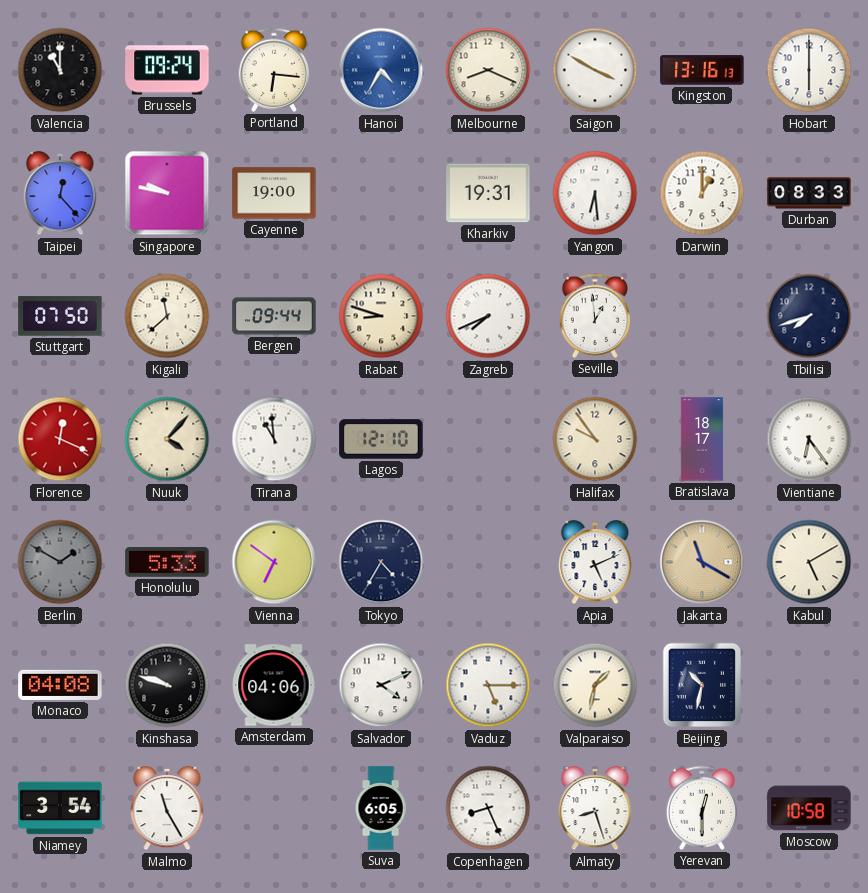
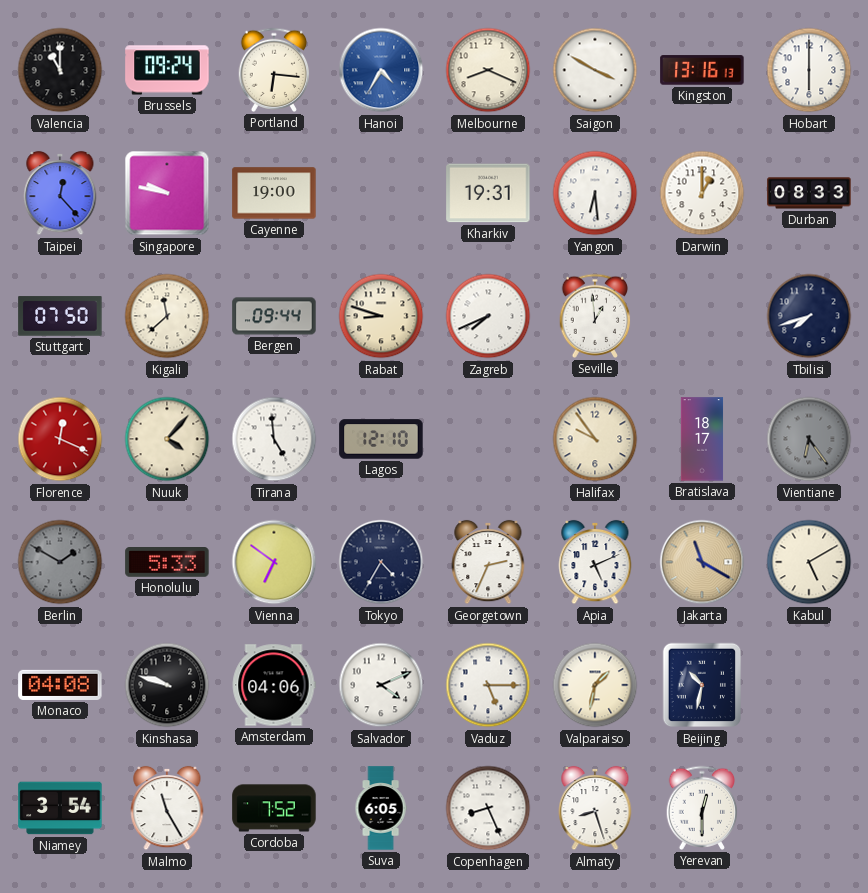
Tirana: 10:59 -> 4:59 (274, 439)
Vientiane dial: white -> grey (809, 439)
Georgetown: none -> 2:34 (488, 562)
Cordoba: none -> 7:52 (274, 808)
Moscow: 10:58 -> none (809, 808)
